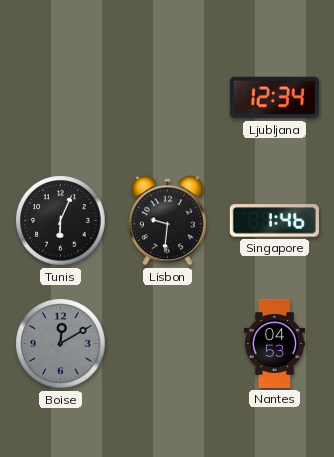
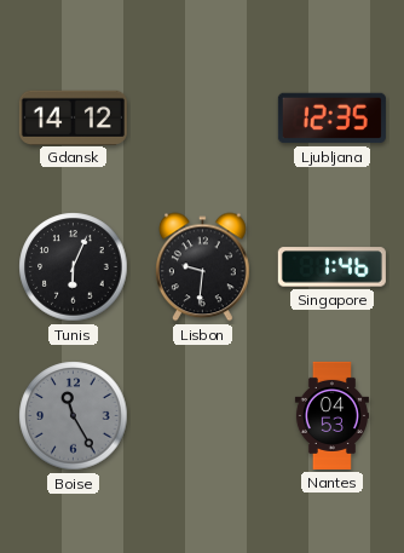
Gdansk: none -> 14:12 (73, 117)
Ljubljana: 12:34 -> 12:35 (331, 119)
Boise: 12:10 -> 11:25 (74, 416)
